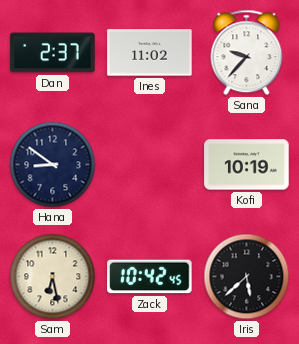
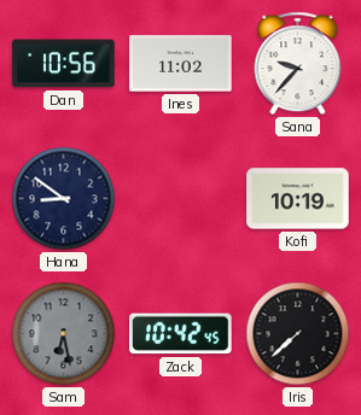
Dan: 2:37 -> 10:56 (64, 64)
Sam dial: cream -> grey (64, 334)
Iris: 5:38 -> 7:38 (298, 334)
